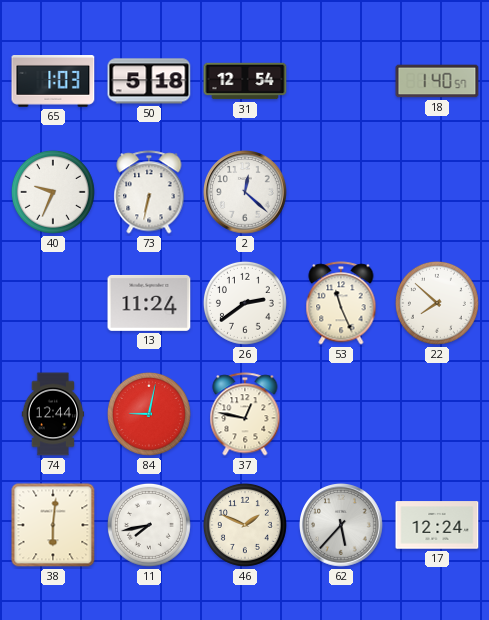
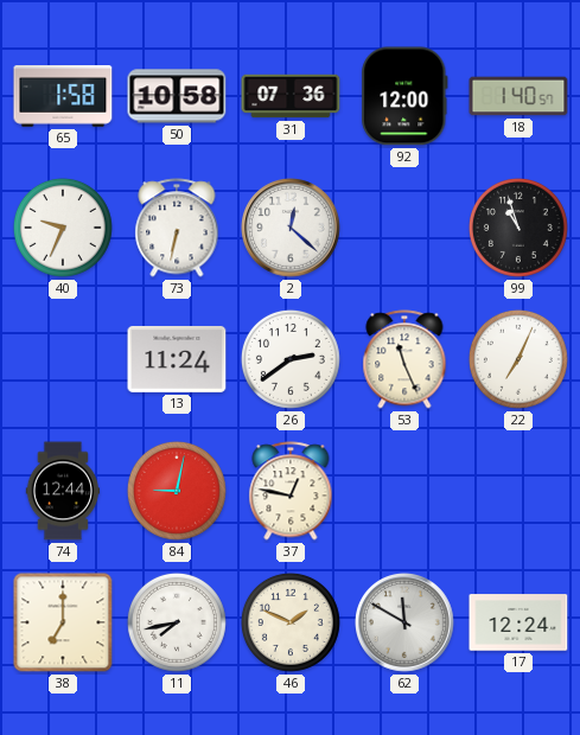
65: 1:03 -> 1:58 (63, 97)
50: 5:18 -> 10:58 (177, 96)
31: 12:54 -> 07:36 (291, 96)
92: none -> 12:00 (404, 96)
99: none -> 10:57 (518, 228)
22: 7:52 -> 7:04 (518, 359)
38: 6:01 -> 7:00 (63, 622)
62: 5:37 -> 11:50 (404, 622)
